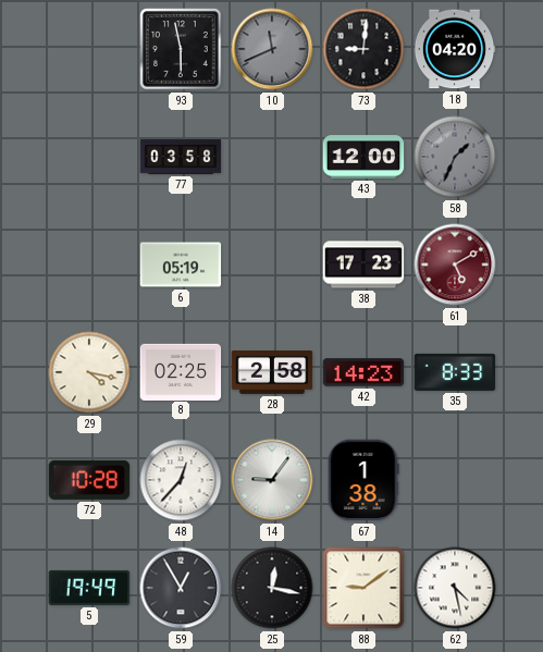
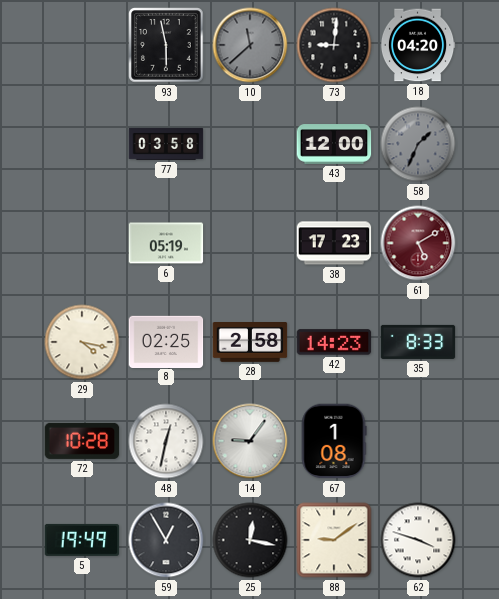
10: 11:41 -> 11:38 (250, 45)
48: 12:37 -> 12:32 (166, 441)
67: 1:38 -> 1:08 (334, 441)
62: 4:28 -> 3:48 (418, 540)
